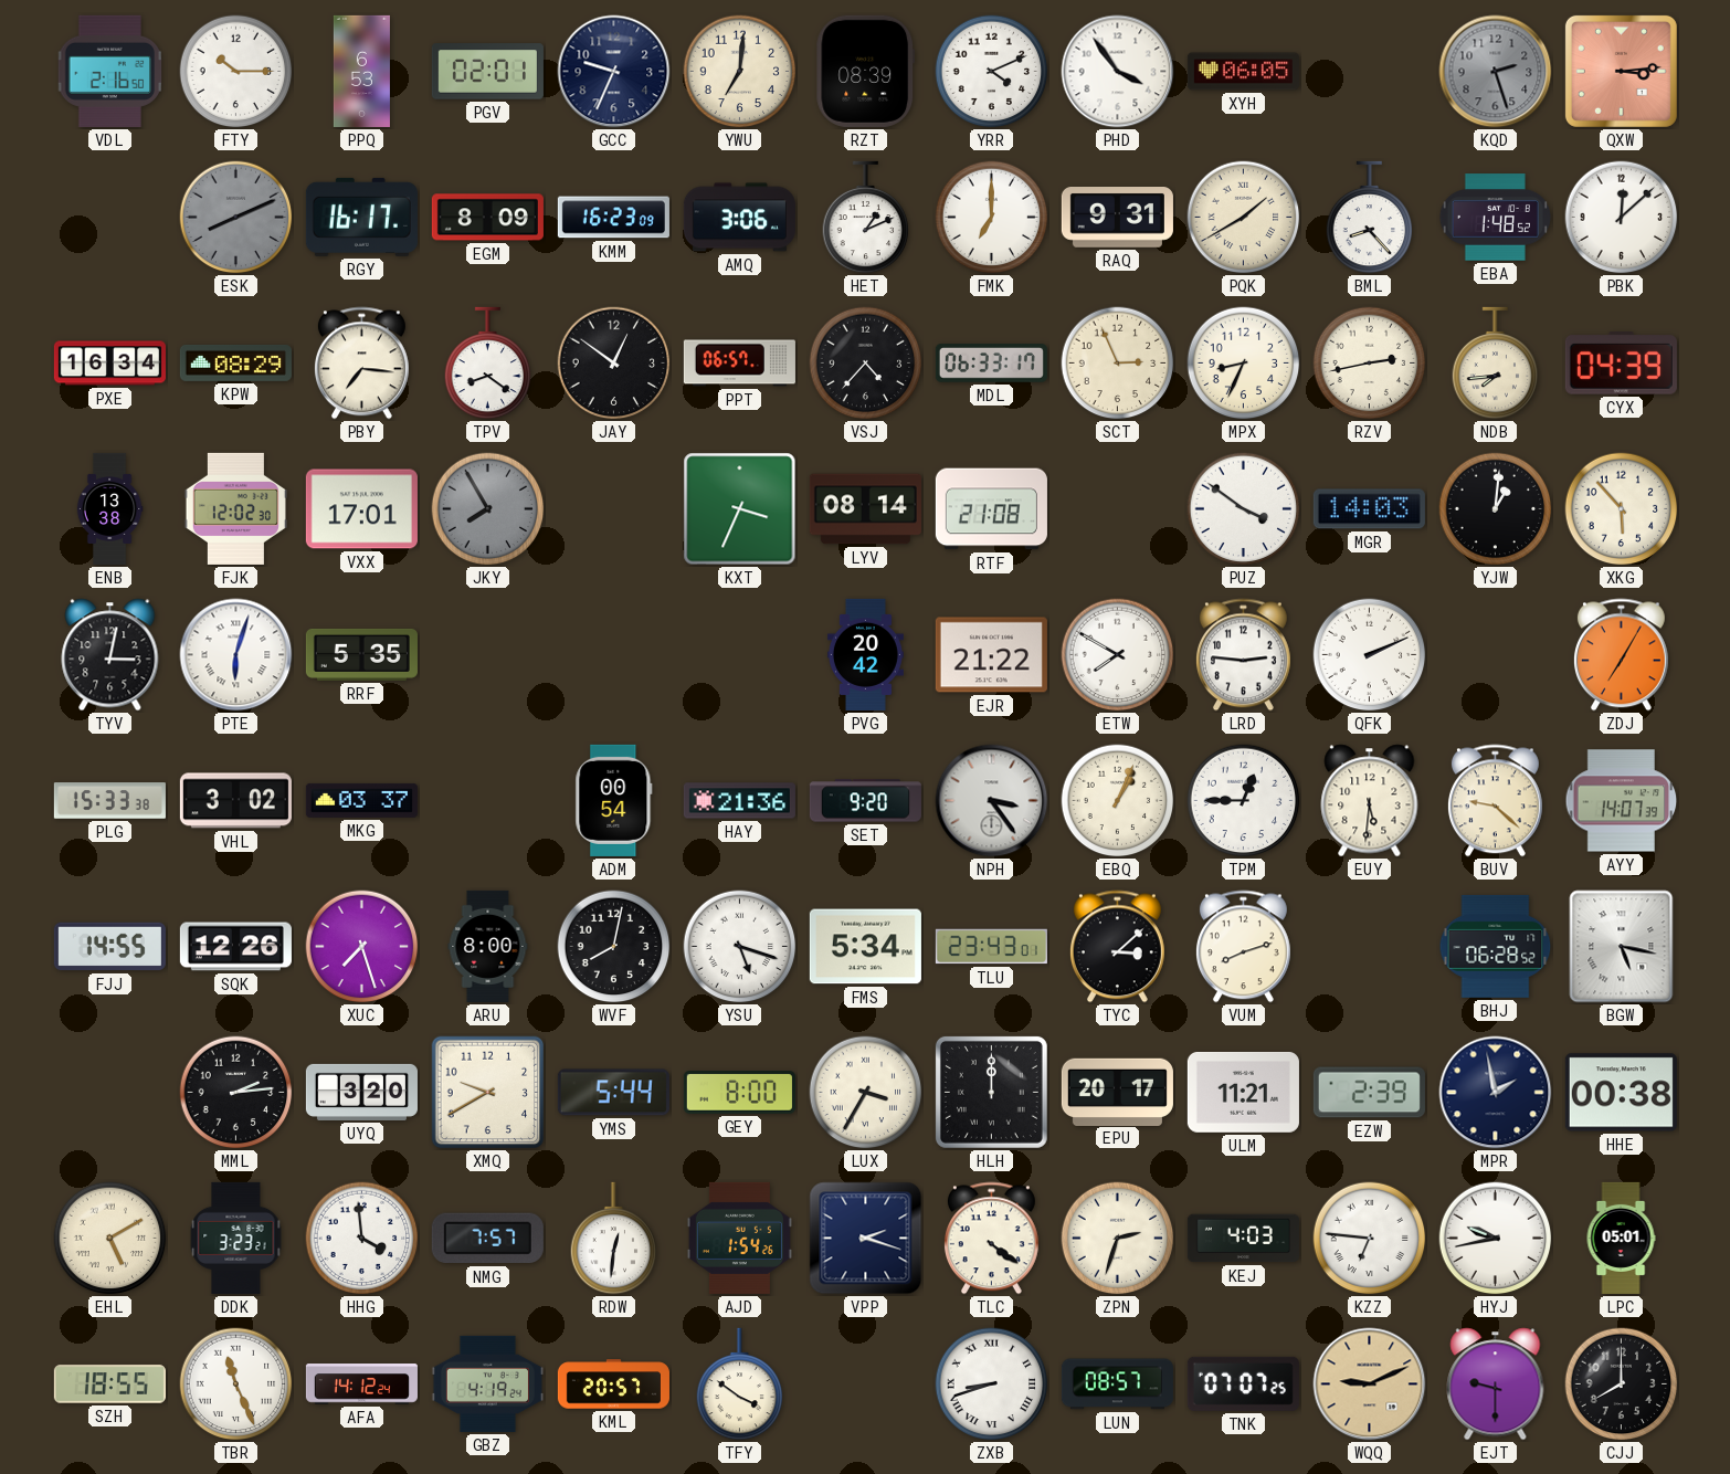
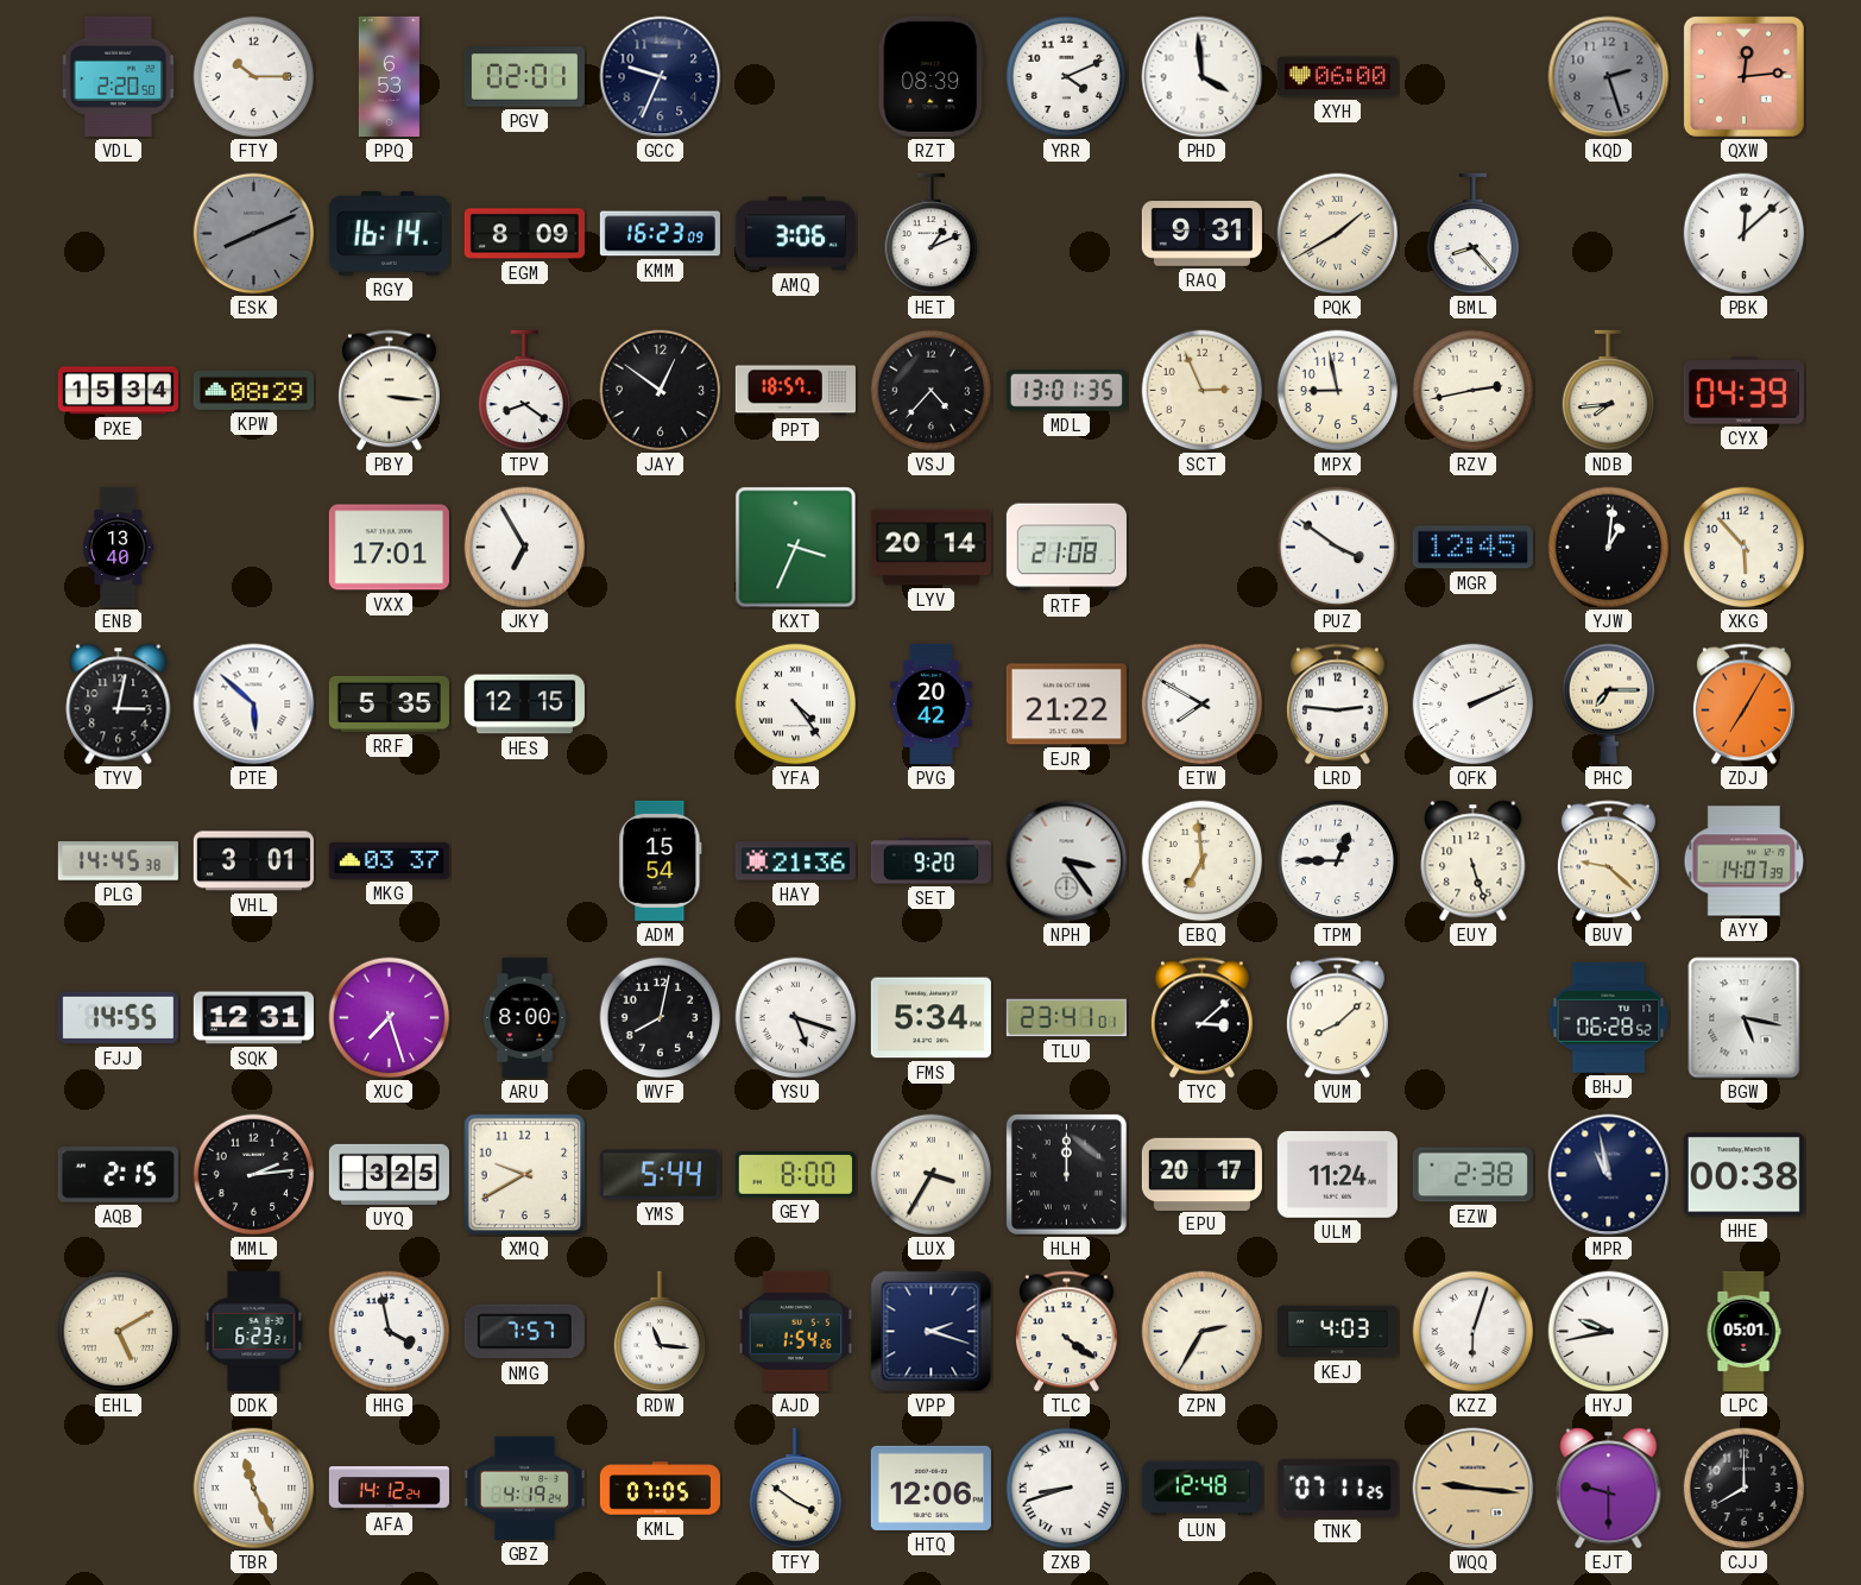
VDL: 2:16 -> 2:20 (119, 76)
YWU: 7:01 -> none (740, 72)
PHD: 3:54 -> 3:59 (1203, 77)
XYH: 06:05 -> 06:00 (1337, 77)
QXW: 3:14 -> 12:14 (1743, 76)
RGY: 16:17 -> 16:14 (389, 233)
FMK: 7:00 -> none (992, 218)
EBA: 1:48 -> none (1495, 218)
PXE: 16:34 -> 15:34 (118, 391)
PBY: 7:16 -> 3:16 (389, 391)
PPT: 06:57 -> 18:57 (795, 391)
MDL: 06:33 -> 13:01 (1066, 391)
MPX: 8:34 -> 8:58 (1338, 391)
ENB: 13:38 -> 13:40 (118, 547)
FJK: 12:02 -> none (235, 508)
JKY: 7:55 -> 6:55 (525, 548)
JKY dial: grey -> white (525, 548)
LYV: 08:14 -> 20:14 (931, 548)
MGR: 14:03 -> 12:45 (1472, 548)
PTE: 6:03 -> 5:52 (254, 705)
HES: none -> 12:15 (524, 705)
YFA: none -> 4:24 (796, 705)
PHC: none -> 7:15 (1609, 703)
PLG: 15:33 -> 14:45 (118, 861)
VHL: 3:02 -> 3:01 (253, 861)
ADM: 00:54 -> 15:54 (661, 860)
EBQ: 1:04 -> 6:59 (1203, 861)
EUY: 5:31 -> 5:27 (1474, 861)
SQK: 12:26 -> 12:31 (253, 1018)
TLU: 23:43 -> 23:41 (1066, 1018)
VUM: 8:12 -> 8:08 (1337, 1018)
AQB: none -> 2:15 (118, 1175)
UYQ: 3:20 -> 3:25 (389, 1174)
ULM: 11:21 -> 11:24 (1337, 1174)
EZW: 2:39 -> 2:38 (1472, 1175)
MPR: 1:58 -> 10:58 (1609, 1175)
DDK: 3:23 -> 6:23 (254, 1331)
HHG: 3:59 -> 3:58 (390, 1332)
RDW: 12:31 -> 11:16 (661, 1332)
ZPN: 2:33 -> 2:35 (1203, 1332)
KZZ: 6:46 -> 6:03 (1474, 1332)
SZH: 18:55 -> none (109, 1384)
KML: 20:57 -> 07:05 (660, 1489)
HTQ: none -> 12:06 (931, 1488)
LUN: 08:57 -> 12:48 (1201, 1489)
TNK: 07:07 -> 07:11 (1337, 1488)
WQQ: 9:11 -> 9:16 (1474, 1489)
